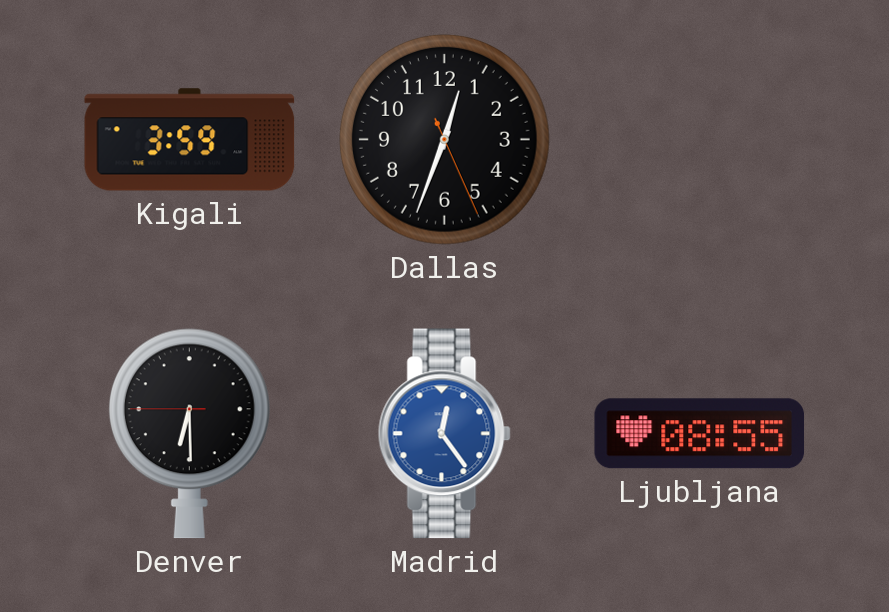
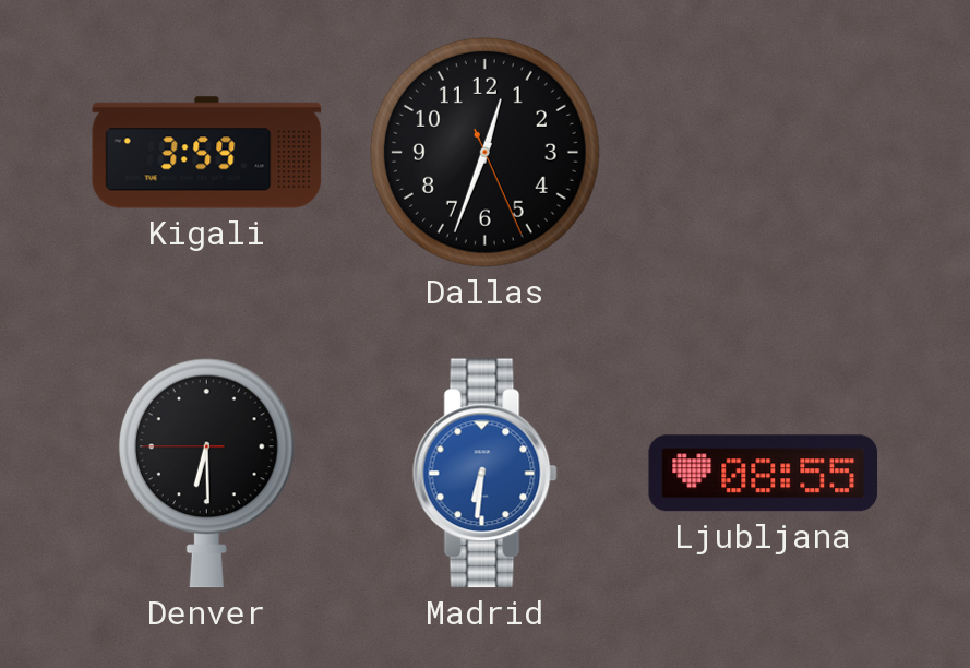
Madrid: 12:24 -> 6:31 (484, 474)
